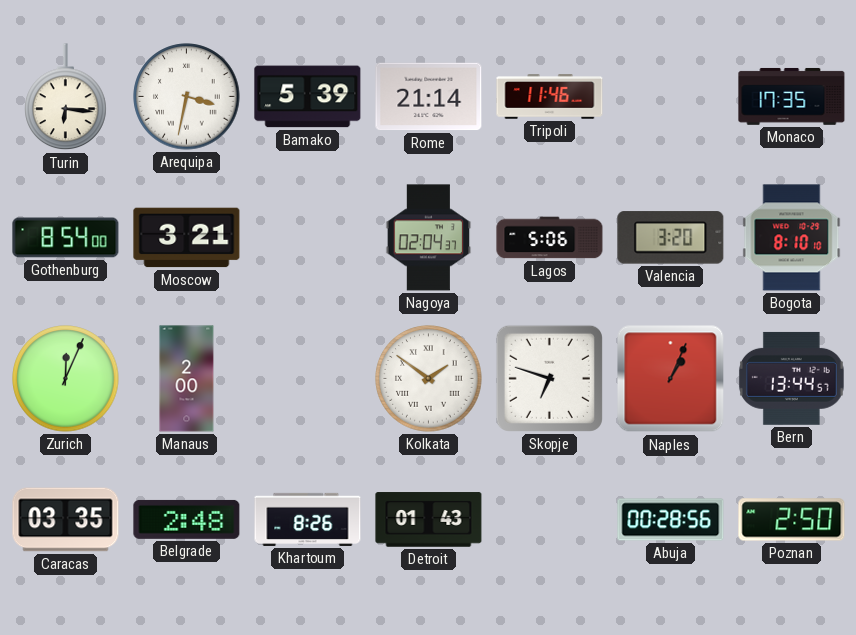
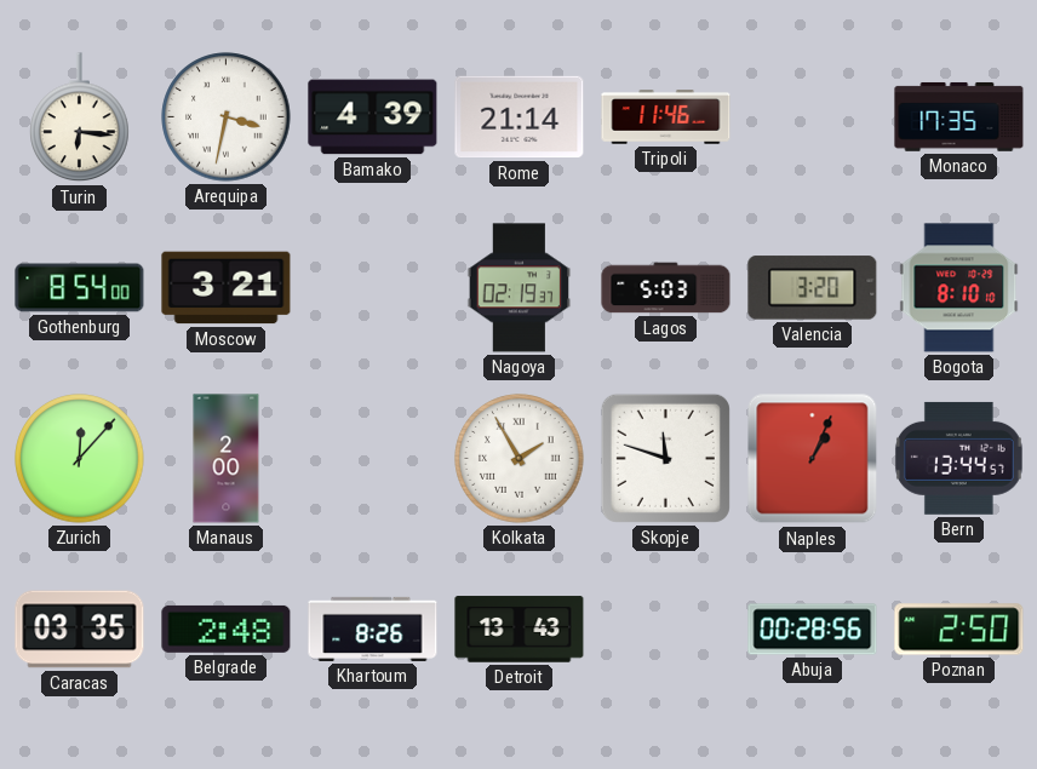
Bamako: 5:39 -> 4:39 (373, 117)
Nagoya: 02:04 -> 02:19 (520, 288)
Lagos: 5:06 -> 5:03 (666, 288)
Zurich: 12:04 -> 12:07 (80, 459)
Kolkata: 1:51 -> 1:55 (520, 459)
Skopje: 6:48 -> 11:48 (665, 458)
Detroit: 01:43 -> 13:43 (520, 630)
